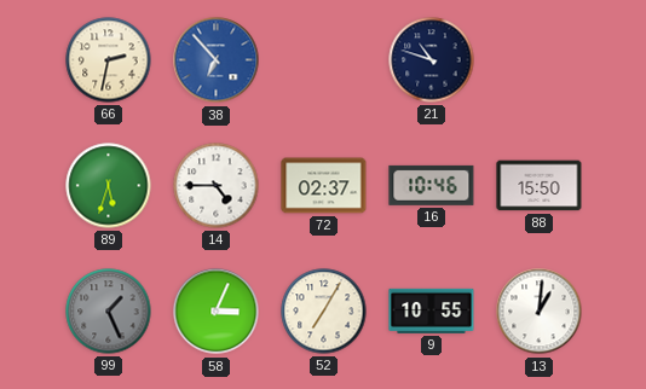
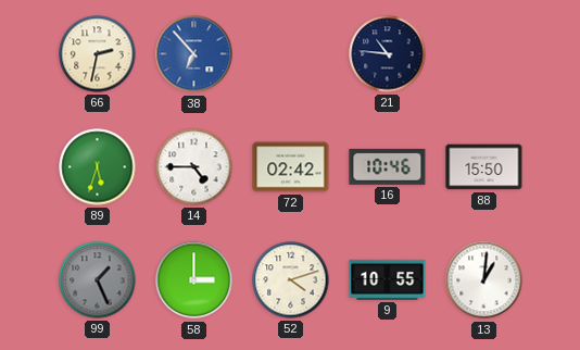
21: 10:48 -> 10:46 (388, 54)
72: 02:37 -> 02:42 (291, 167)
58: 3:04 -> 3:00 (194, 280)
52: 7:05 -> 4:12 (291, 280)
